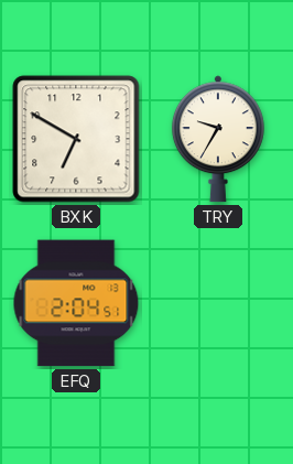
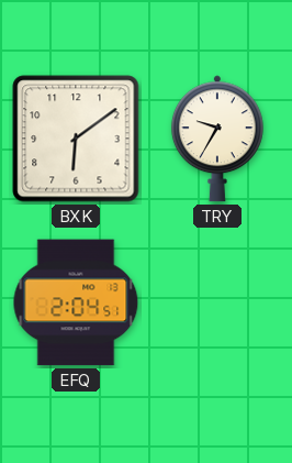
BXK: 6:50 -> 6:09 (76, 139)
